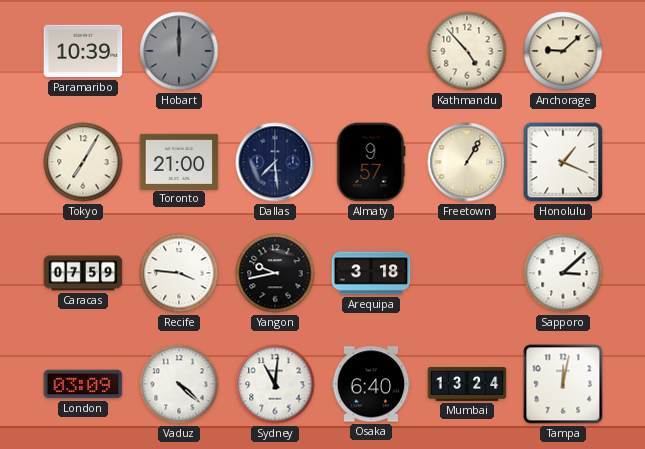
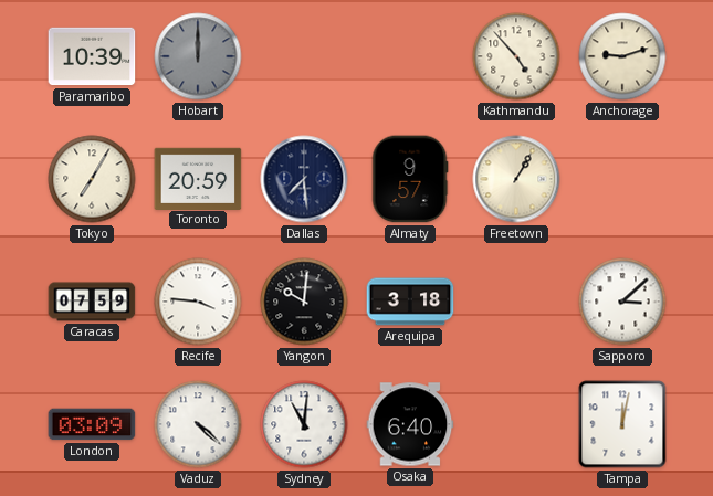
Anchorage: 9:08 -> 9:12 (622, 56)
Toronto: 21:00 -> 20:59 (198, 178)
Honolulu: 1:19 -> none (563, 162)
Yangon: 9:43 -> 10:01 (304, 302)
Mumbai: 13:24 -> none (467, 384)
